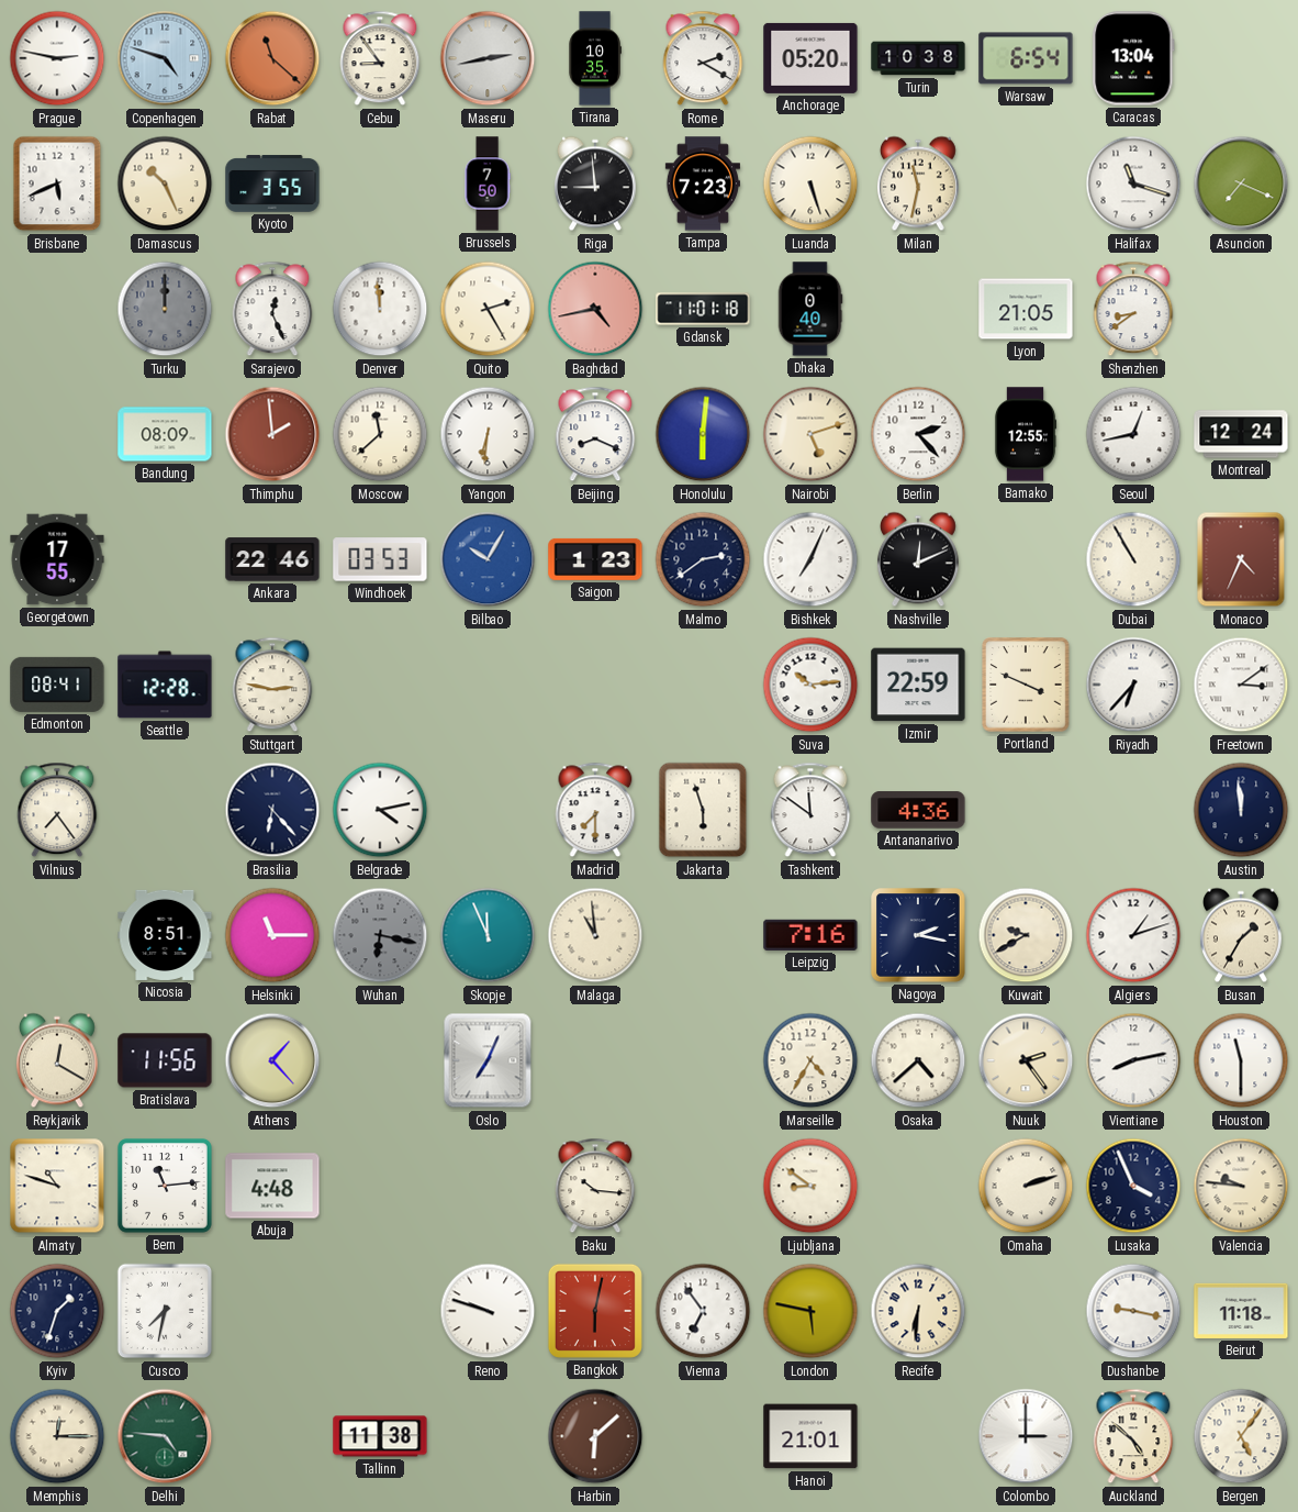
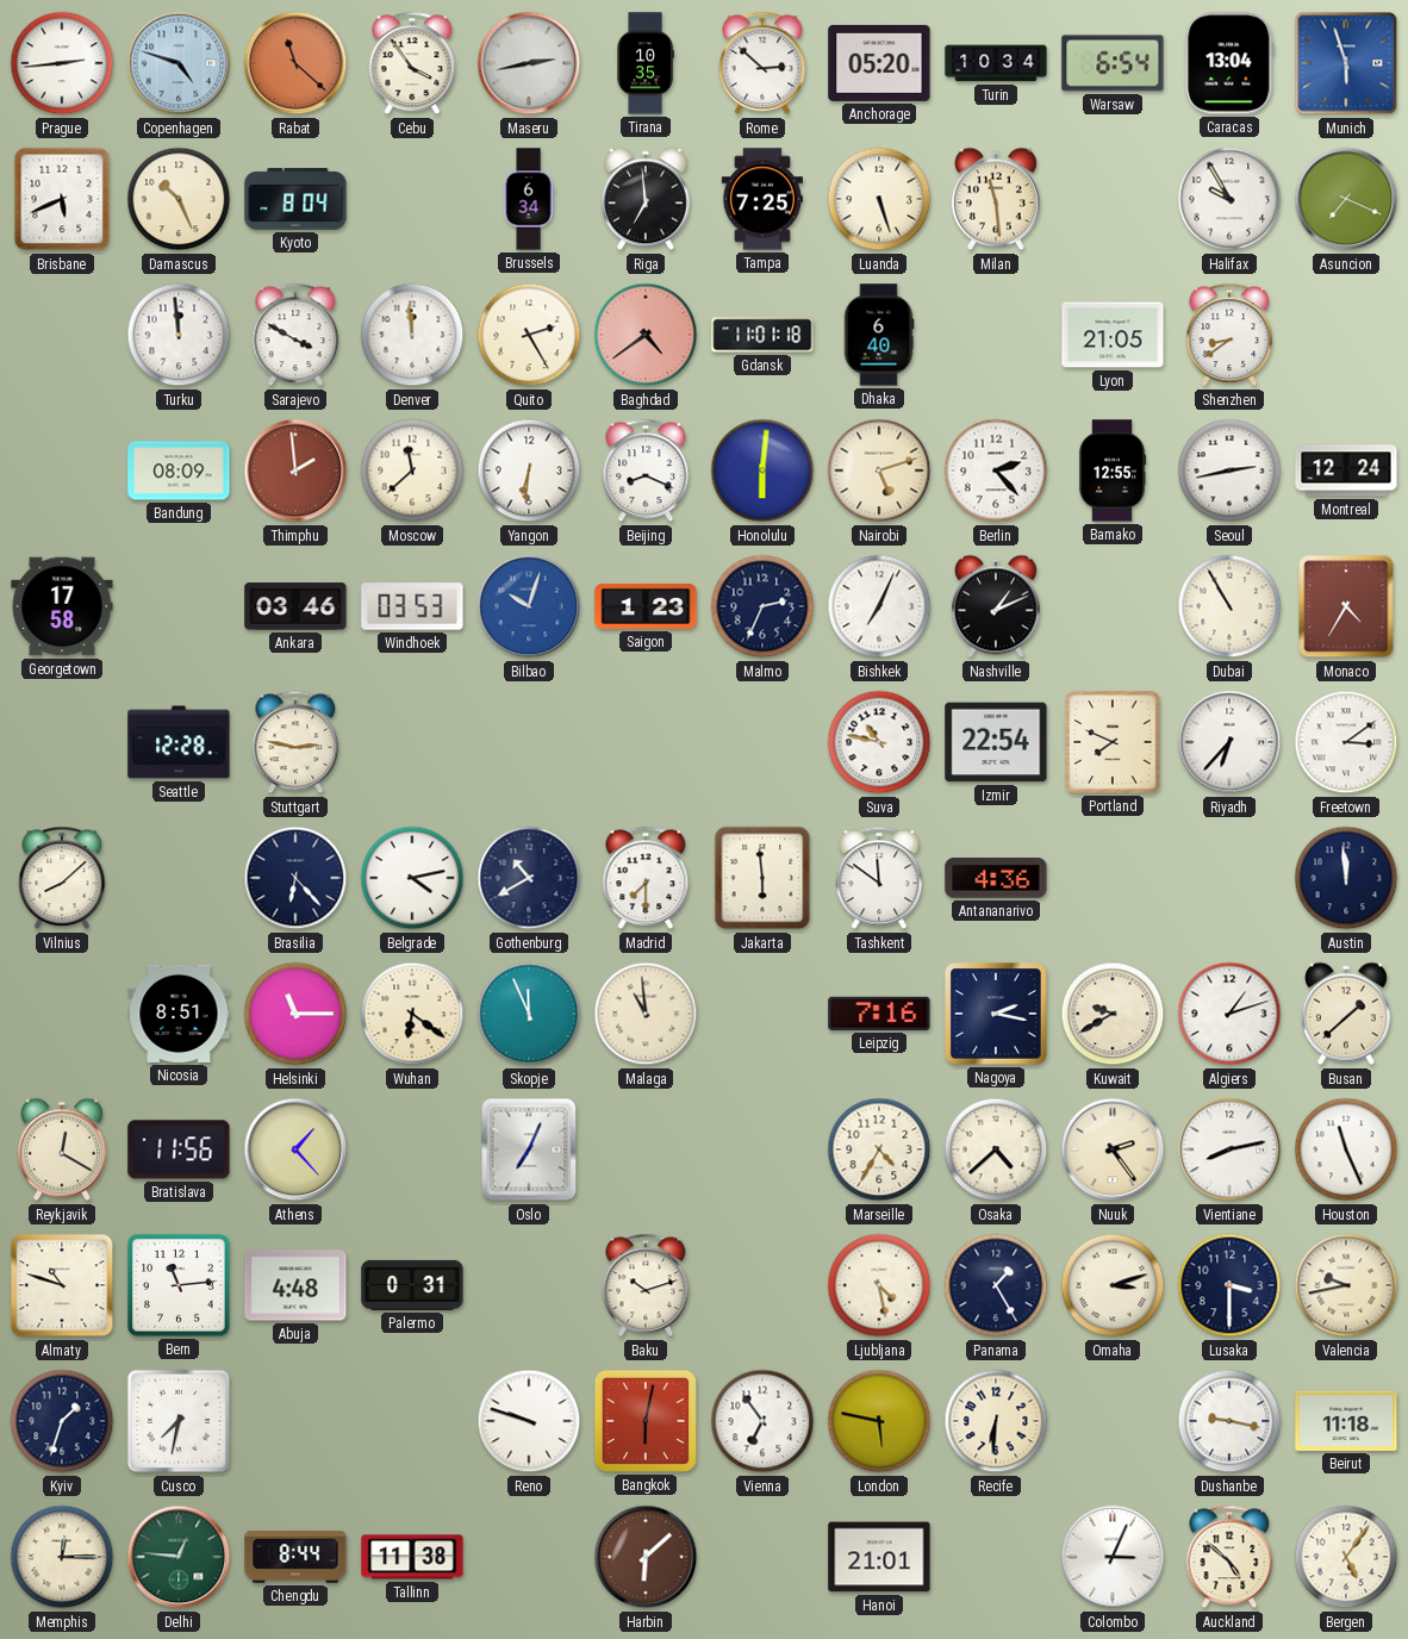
Prague: 2:47 -> 2:44 (62, 63)
Cebu: 8:54 -> 3:54 (412, 63)
Rome: 2:20 -> 2:52 (762, 63)
Turin: 10:38 -> 10:34 (996, 63)
Munich: none -> 5:57 (1346, 63)
Kyoto: 3:55 -> 8:04 (295, 199)
Brussels: 7:50 -> 6:34 (529, 199)
Riga: 8:59 -> 6:59 (646, 199)
Tampa: 7:23 -> 7:25 (762, 199)
Milan: 11:32 -> 11:29 (996, 199)
Halifax: 11:18 -> 9:55 (1229, 199)
Turku: 12:00 -> 11:59 (179, 335)
Turku dial: grey -> white (179, 335)
Sarajevo: 12:26 -> 3:50 (295, 335)
Baghdad: 4:43 -> 4:39 (646, 335)
Dhaka: 0:40 -> 6:40 (879, 335)
Seoul: 12:43 -> 2:43 (1229, 470)
Georgetown: 17:55 -> 17:58 (62, 606)
Ankara: 22:46 -> 03:46 (295, 606)
Bilbao: 10:05 -> 10:03 (529, 606)
Malmo: 2:39 -> 2:34 (762, 606)
Nashville: 12:11 -> 1:11 (996, 606)
Monaco: 4:34 -> 4:35 (1346, 606)
Edmonton: 08:41 -> none (57, 685)
Suva: 10:14 -> 10:47 (879, 742)
Izmir: 22:59 -> 22:54 (996, 742)
Portland: 3:49 -> 7:49 (1113, 742)
Vilnius: 7:24 -> 8:08 (62, 878)
Gothenburg: none -> 10:40 (529, 878)
Jakarta: 5:57 -> 5:59 (762, 878)
Wuhan: 6:17 -> 6:21 (412, 1014)
Wuhan dial: grey -> cream (412, 1014)
Busan: 1:35 -> 1:38 (1346, 1014)
Houston: 11:30 -> 11:26 (1346, 1149)
Palermo: none -> 0:31 (412, 1285)
Baku: 10:16 -> 10:12 (646, 1285)
Ljubljana: 8:51 -> 4:28 (879, 1285)
Panama: none -> 1:25 (996, 1285)
Omaha: 2:12 -> 3:12 (1113, 1285)
Lusaka: 3:56 -> 3:30 (1229, 1285)
Valencia: 9:46 -> 9:43 (1346, 1285)
Delhi: 4:46 -> 12:46 (179, 1557)
Chengdu: none -> 8:44 (295, 1557)
Colombo: 3:00 -> 3:04 (1113, 1557)
